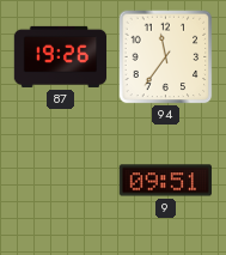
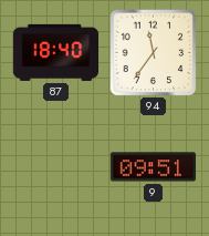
87: 19:26 -> 18:40 (56, 52)
